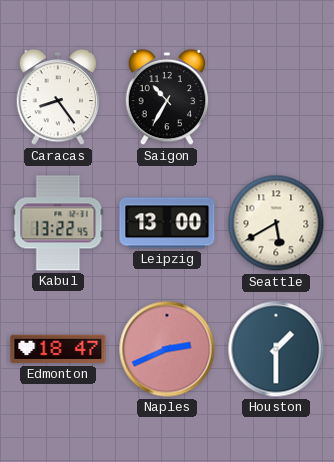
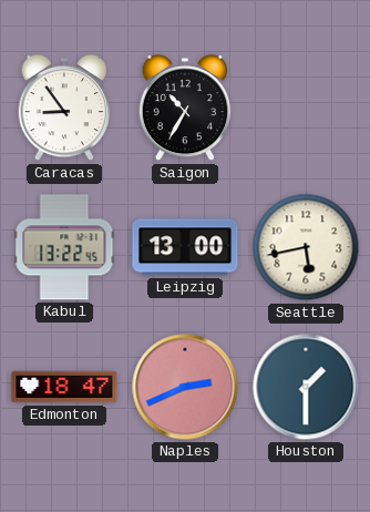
Caracas: 8:24 -> 8:54 (64, 107)
Seattle: 5:40 -> 5:43 (306, 247)
